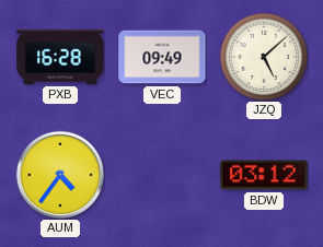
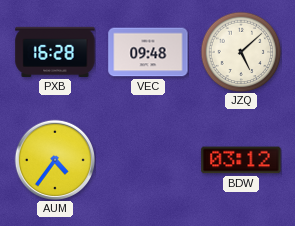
VEC: 09:49 -> 09:48 (148, 52)
